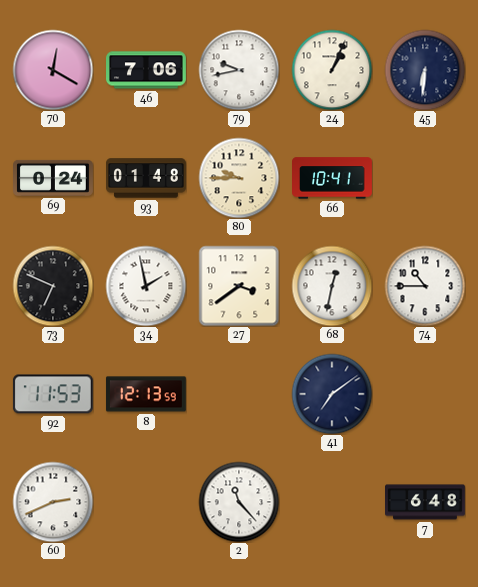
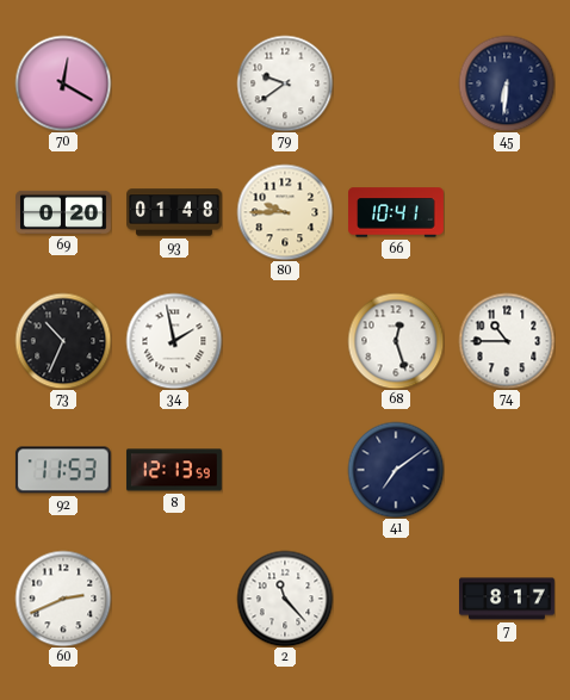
46: 7:06 -> none (147, 70)
79: 9:43 -> 9:39 (285, 83)
24: 1:04 -> none (332, 70)
69: 0:24 -> 0:20 (64, 212)
73: 6:49 -> 10:34 (63, 341)
27: 3:39 -> none (239, 286)
68: 12:32 -> 12:27 (396, 341)
7: 6:48 -> 8:17 (508, 599)
